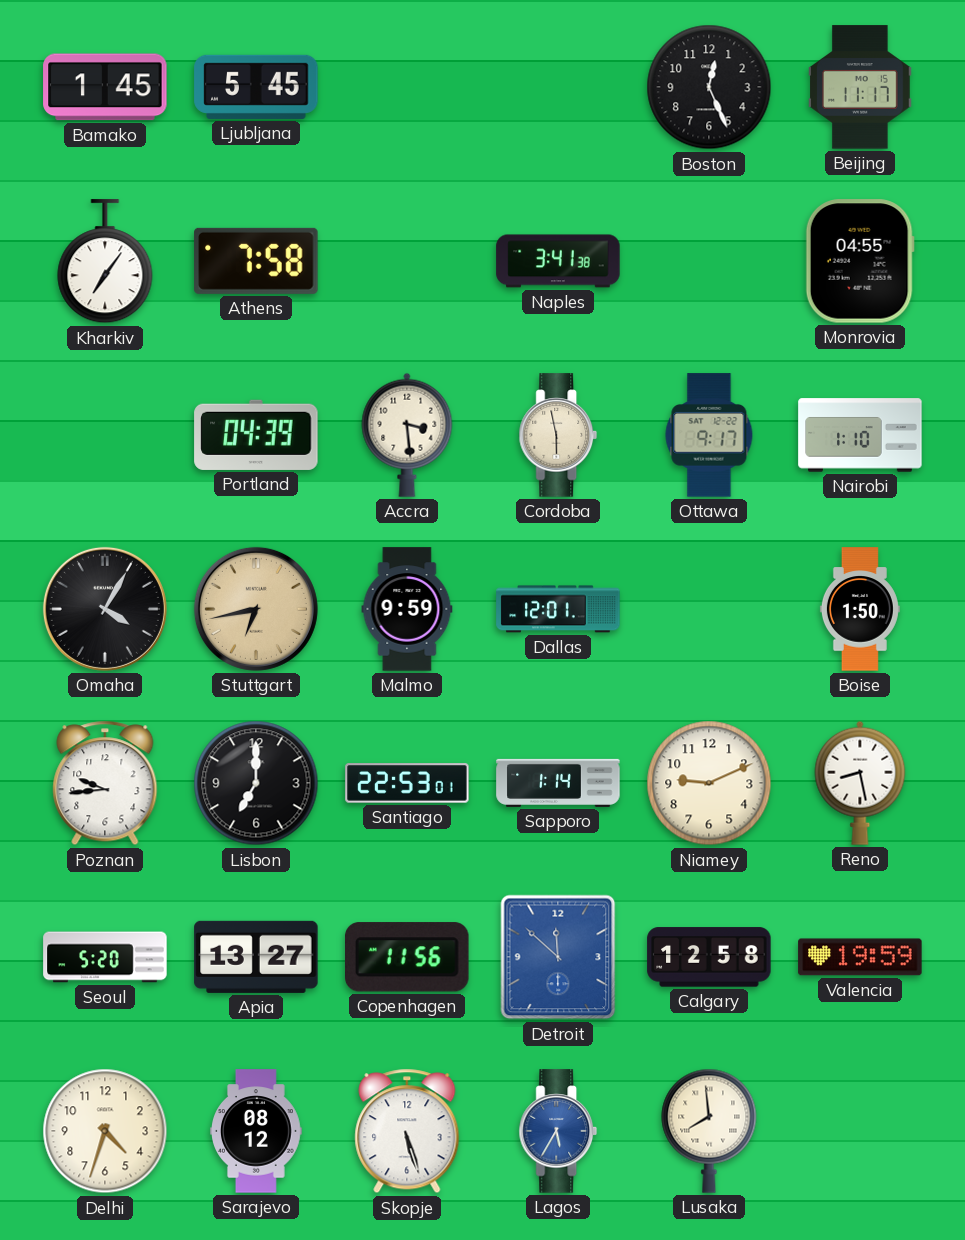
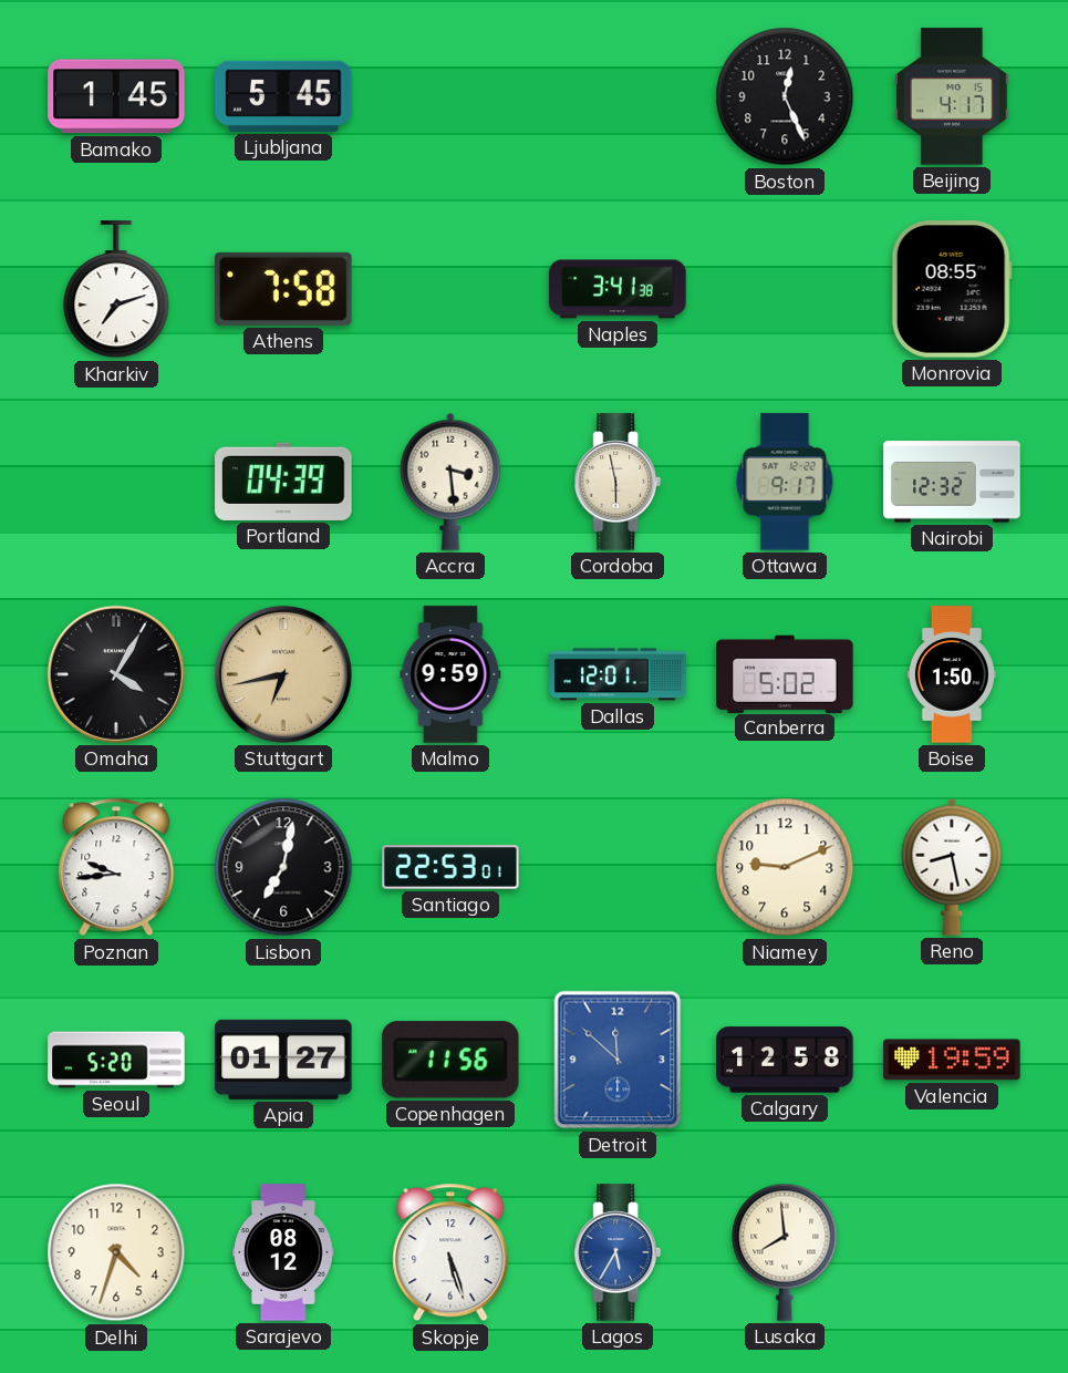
Beijing: 11:17 -> 4:17 (952, 96)
Kharkiv: 7:06 -> 7:12 (116, 290)
Monrovia: 04:55 -> 08:55 (952, 289)
Nairobi: 1:10 -> 12:32 (952, 482)
Canberra: none -> 5:02 (785, 673)
Lisbon: 7:00 -> 7:02 (283, 867)
Sapporo: 1:14 -> none (558, 783)
Apia: 13:27 -> 01:27 (283, 1060)
